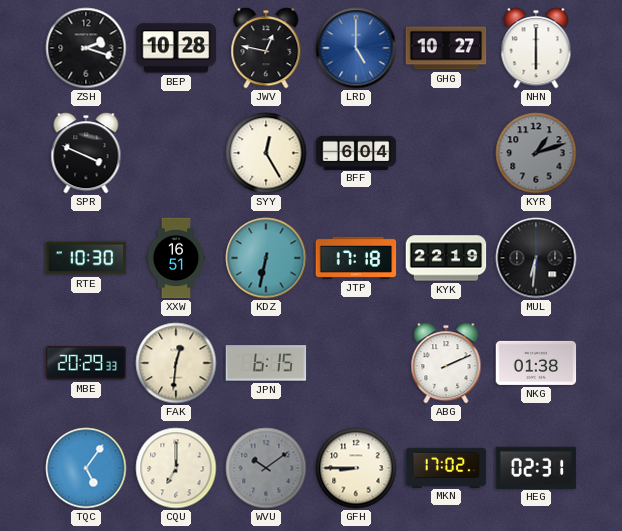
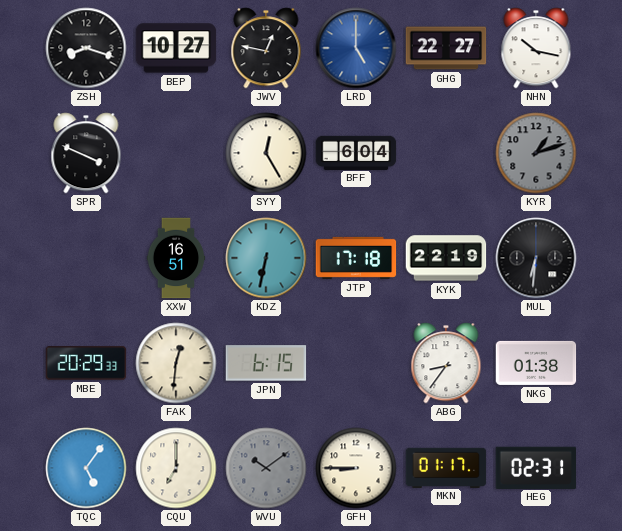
ZSH: 2:18 -> 8:18 (86, 48)
BEP: 10:28 -> 10:27 (176, 48)
GHG: 10:27 -> 22:27 (446, 48)
NHN: 6:00 -> 10:17 (536, 48)
RTE: 10:30 -> none (86, 258)
ABG: 2:11 -> 8:36 (446, 363)
MKN: 17:02 -> 01:17 (446, 467)
